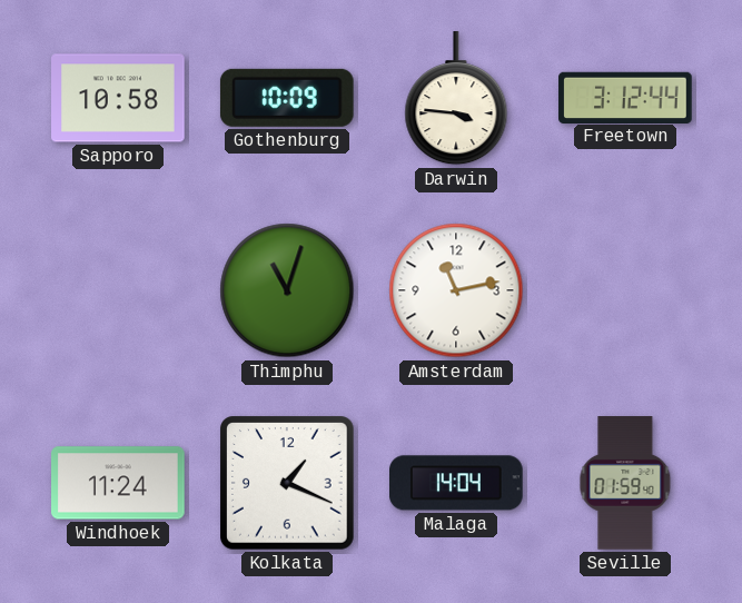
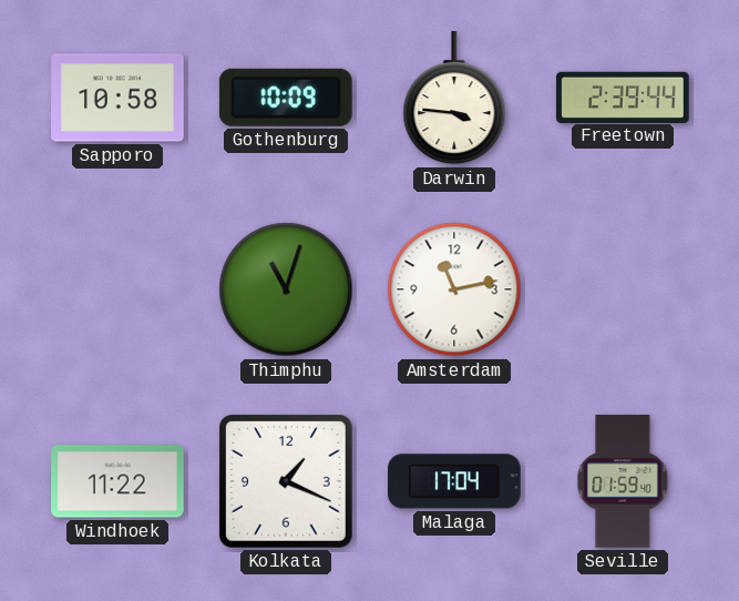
Freetown: 3:12 -> 2:39 (623, 96)
Windhoek: 11:24 -> 11:22 (117, 481)
Malaga: 14:04 -> 17:04 (454, 481)
